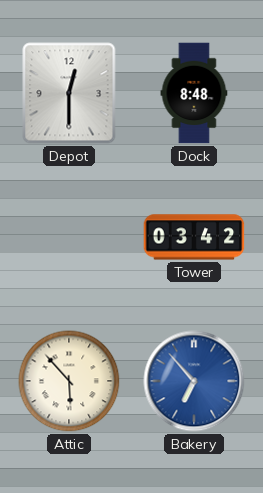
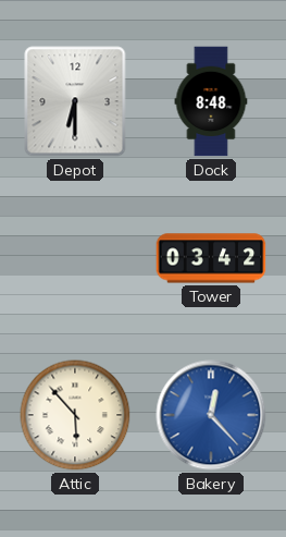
Depot: 12:30 -> 6:30 (75, 101)
Bakery: 6:53 -> 12:23 (211, 415)
